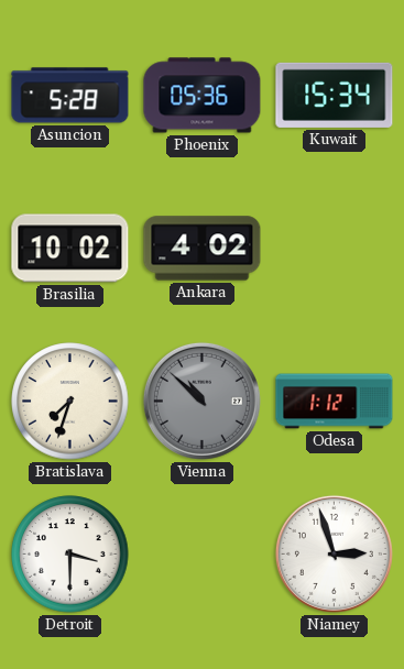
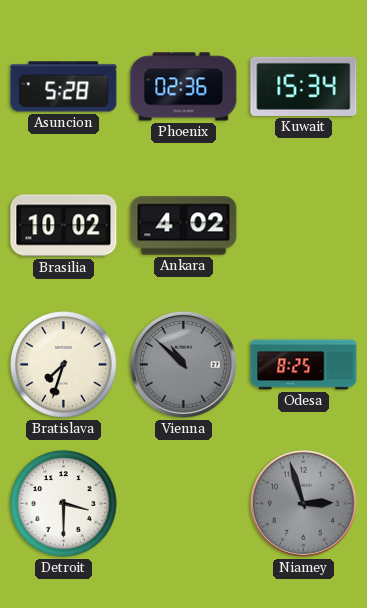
Phoenix: 05:36 -> 02:36 (184, 87)
Odesa: 1:12 -> 8:25 (304, 365)
Niamey dial: white -> grey (303, 503)
